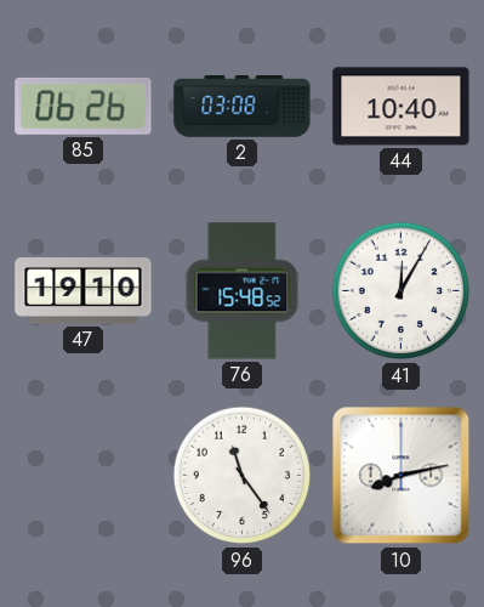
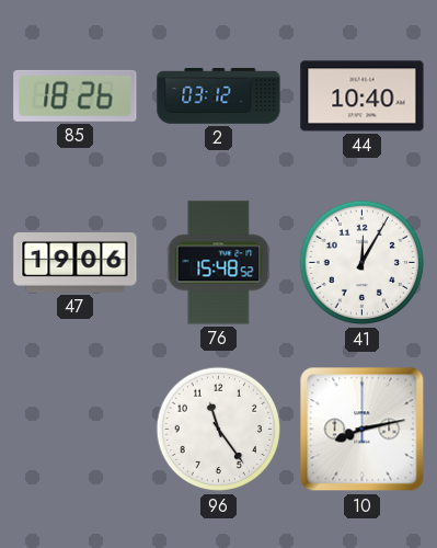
85: 06:26 -> 18:26 (76, 95)
2: 03:08 -> 03:12 (219, 96)
47: 19:10 -> 19:06 (76, 263)
